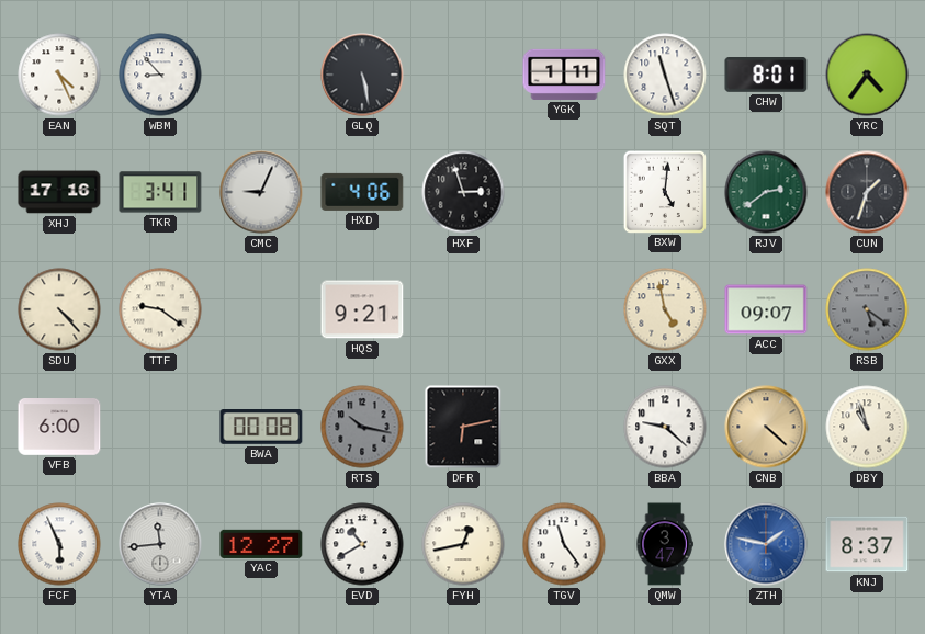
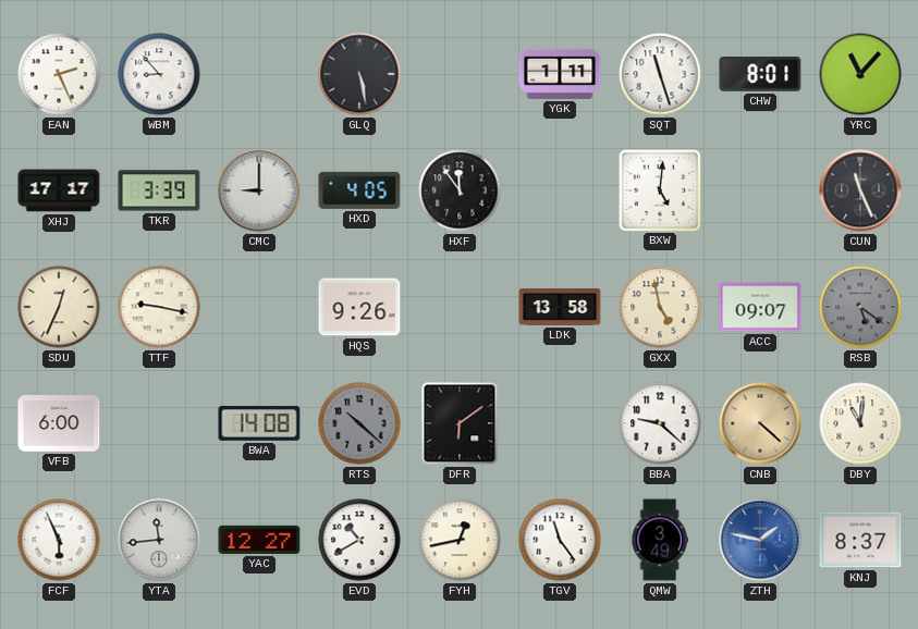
EAN: 4:26 -> 2:26 (59, 74)
YRC: 4:36 -> 11:07 (860, 74)
XHJ: 17:16 -> 17:17 (59, 190)
TKR: 3:41 -> 3:39 (159, 190)
CMC: 9:04 -> 9:00 (259, 190)
HXD: 4:06 -> 4:05 (359, 190)
HXF: 2:57 -> 11:54 (460, 190)
RJV: 2:39 -> none (766, 192)
CUN: 1:33 -> 11:26 (860, 190)
SDU: 4:23 -> 12:34 (59, 307)
TTF: 9:21 -> 9:17 (159, 307)
HQS: 9:21 -> 9:26 (359, 307)
LDK: none -> 13:58 (560, 307)
BWA: 00:08 -> 14:08 (259, 423)
RTS: 10:17 -> 10:22 (359, 423)
DFR: 6:13 -> 6:09 (460, 423)
DBY: 10:57 -> 11:01 (860, 423)
QMW: 3:47 -> 3:49 (660, 540)
